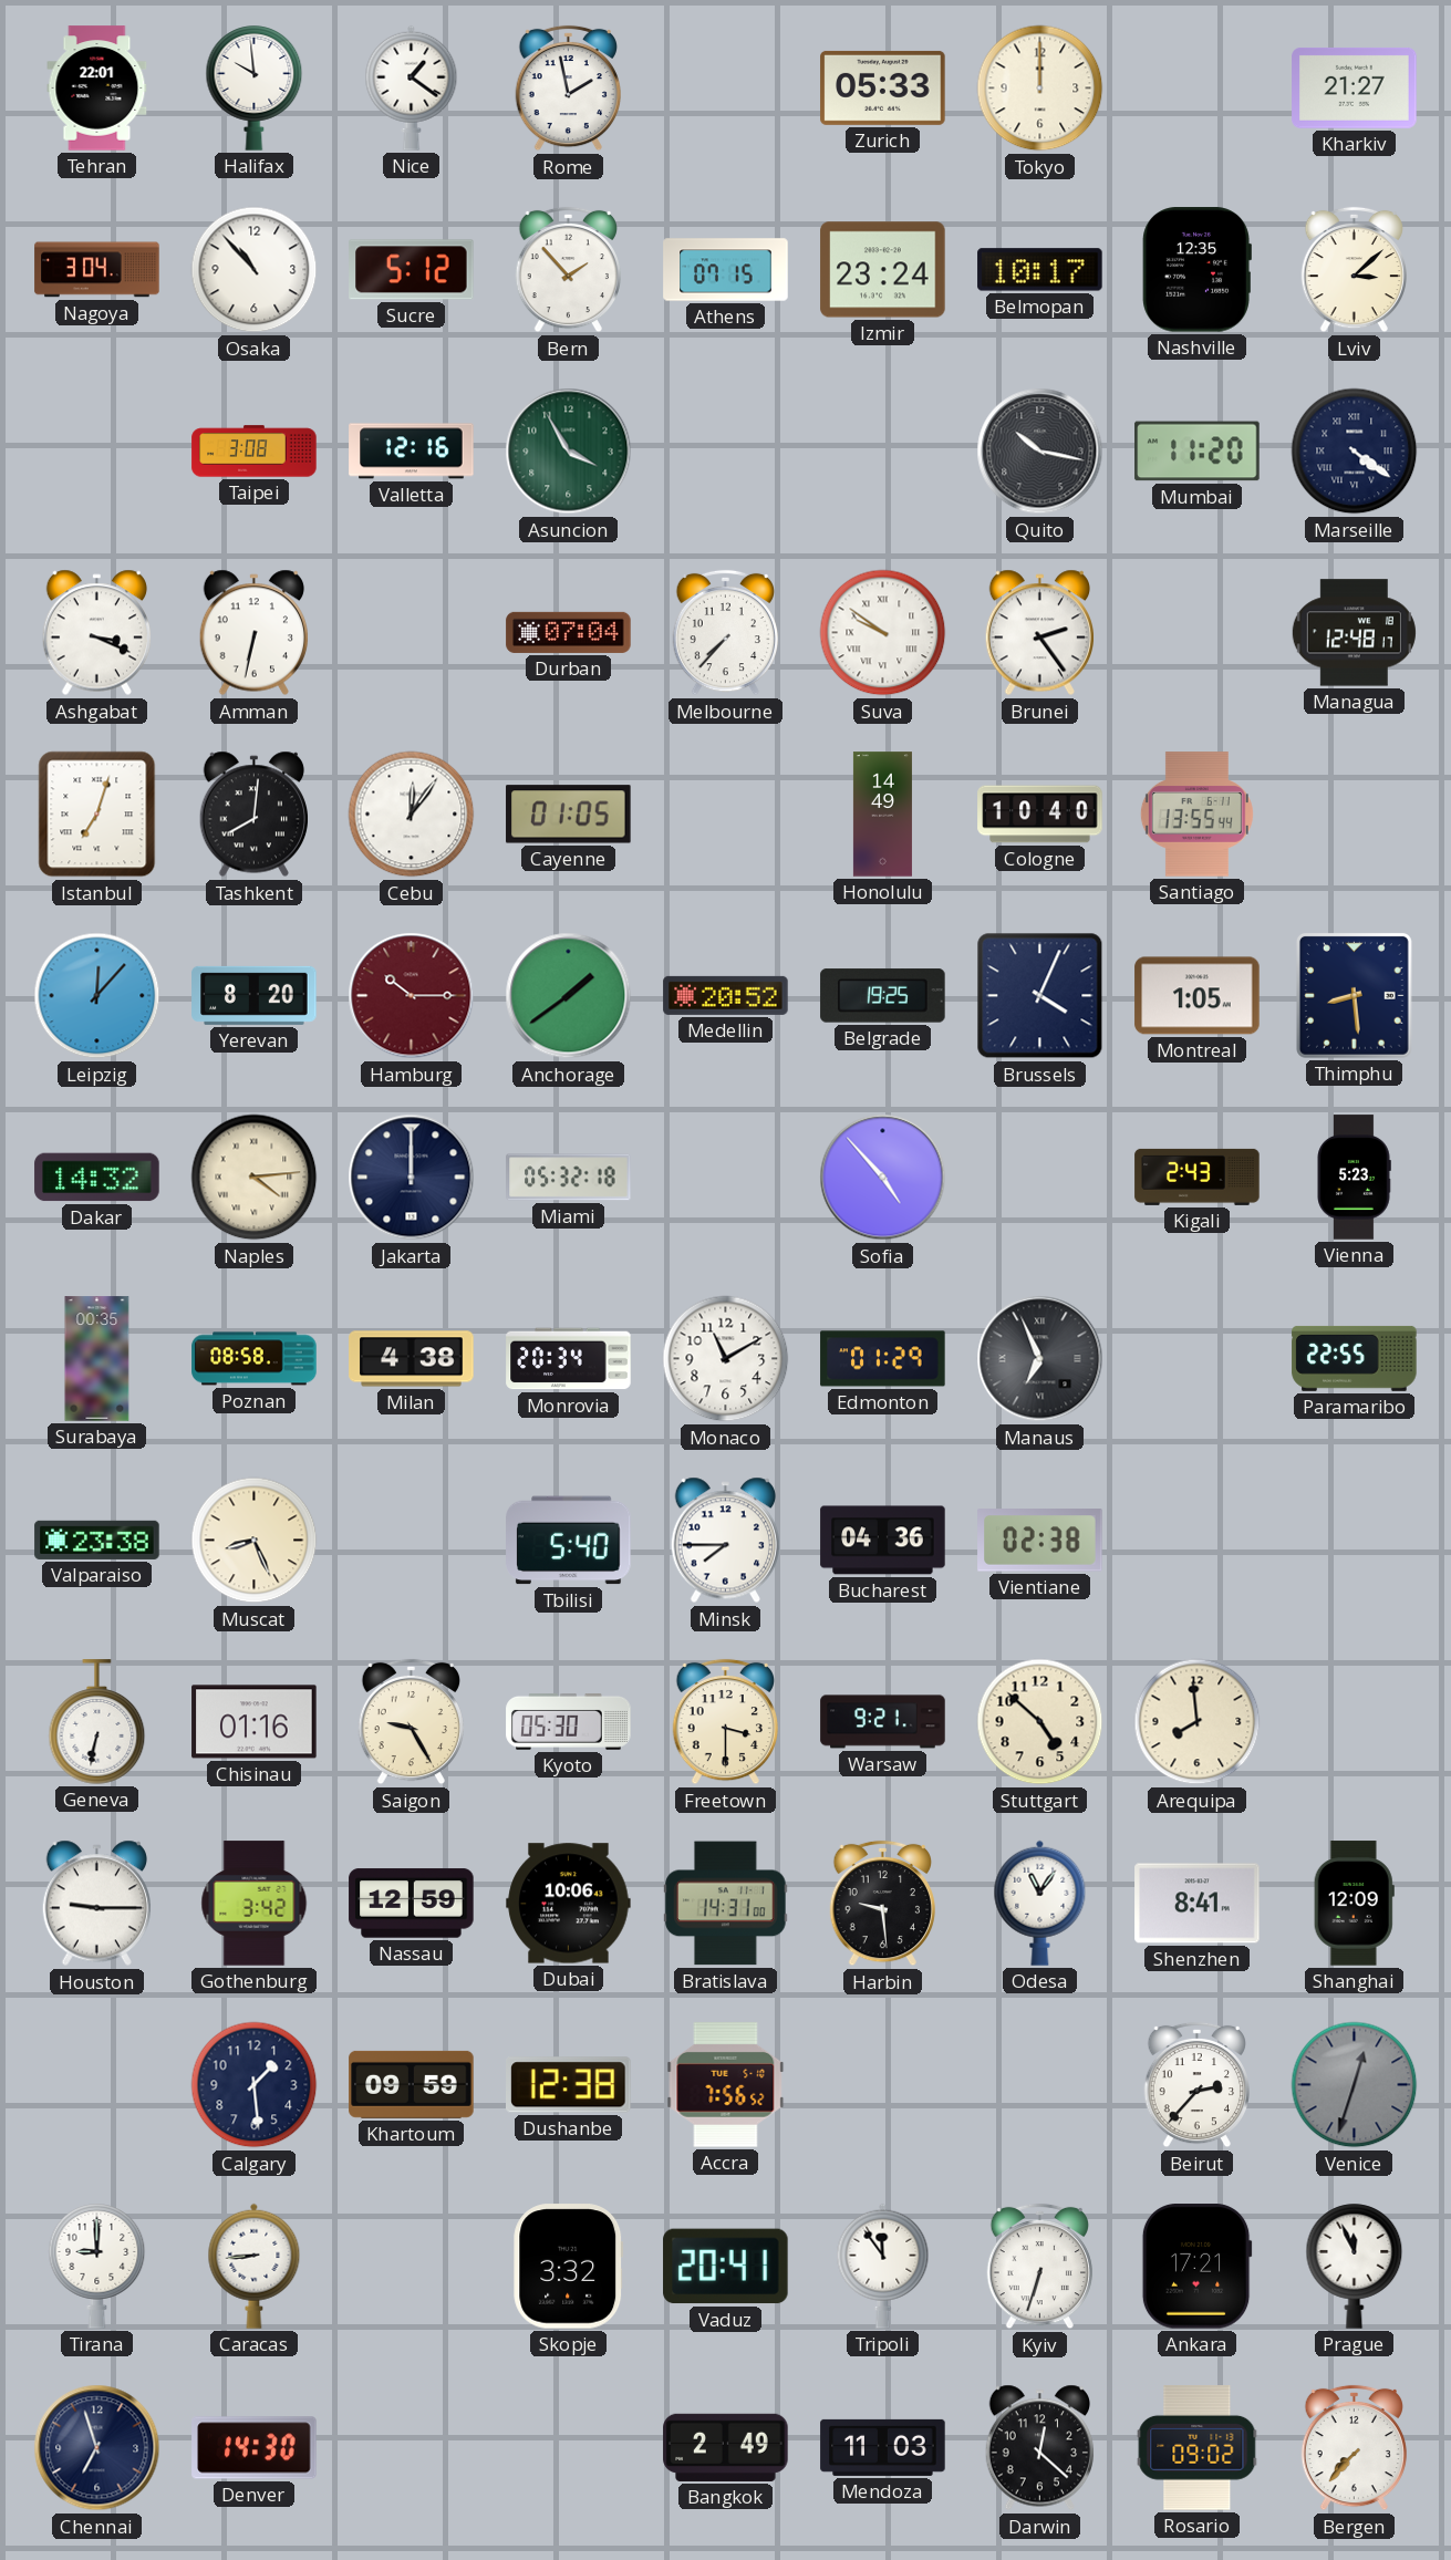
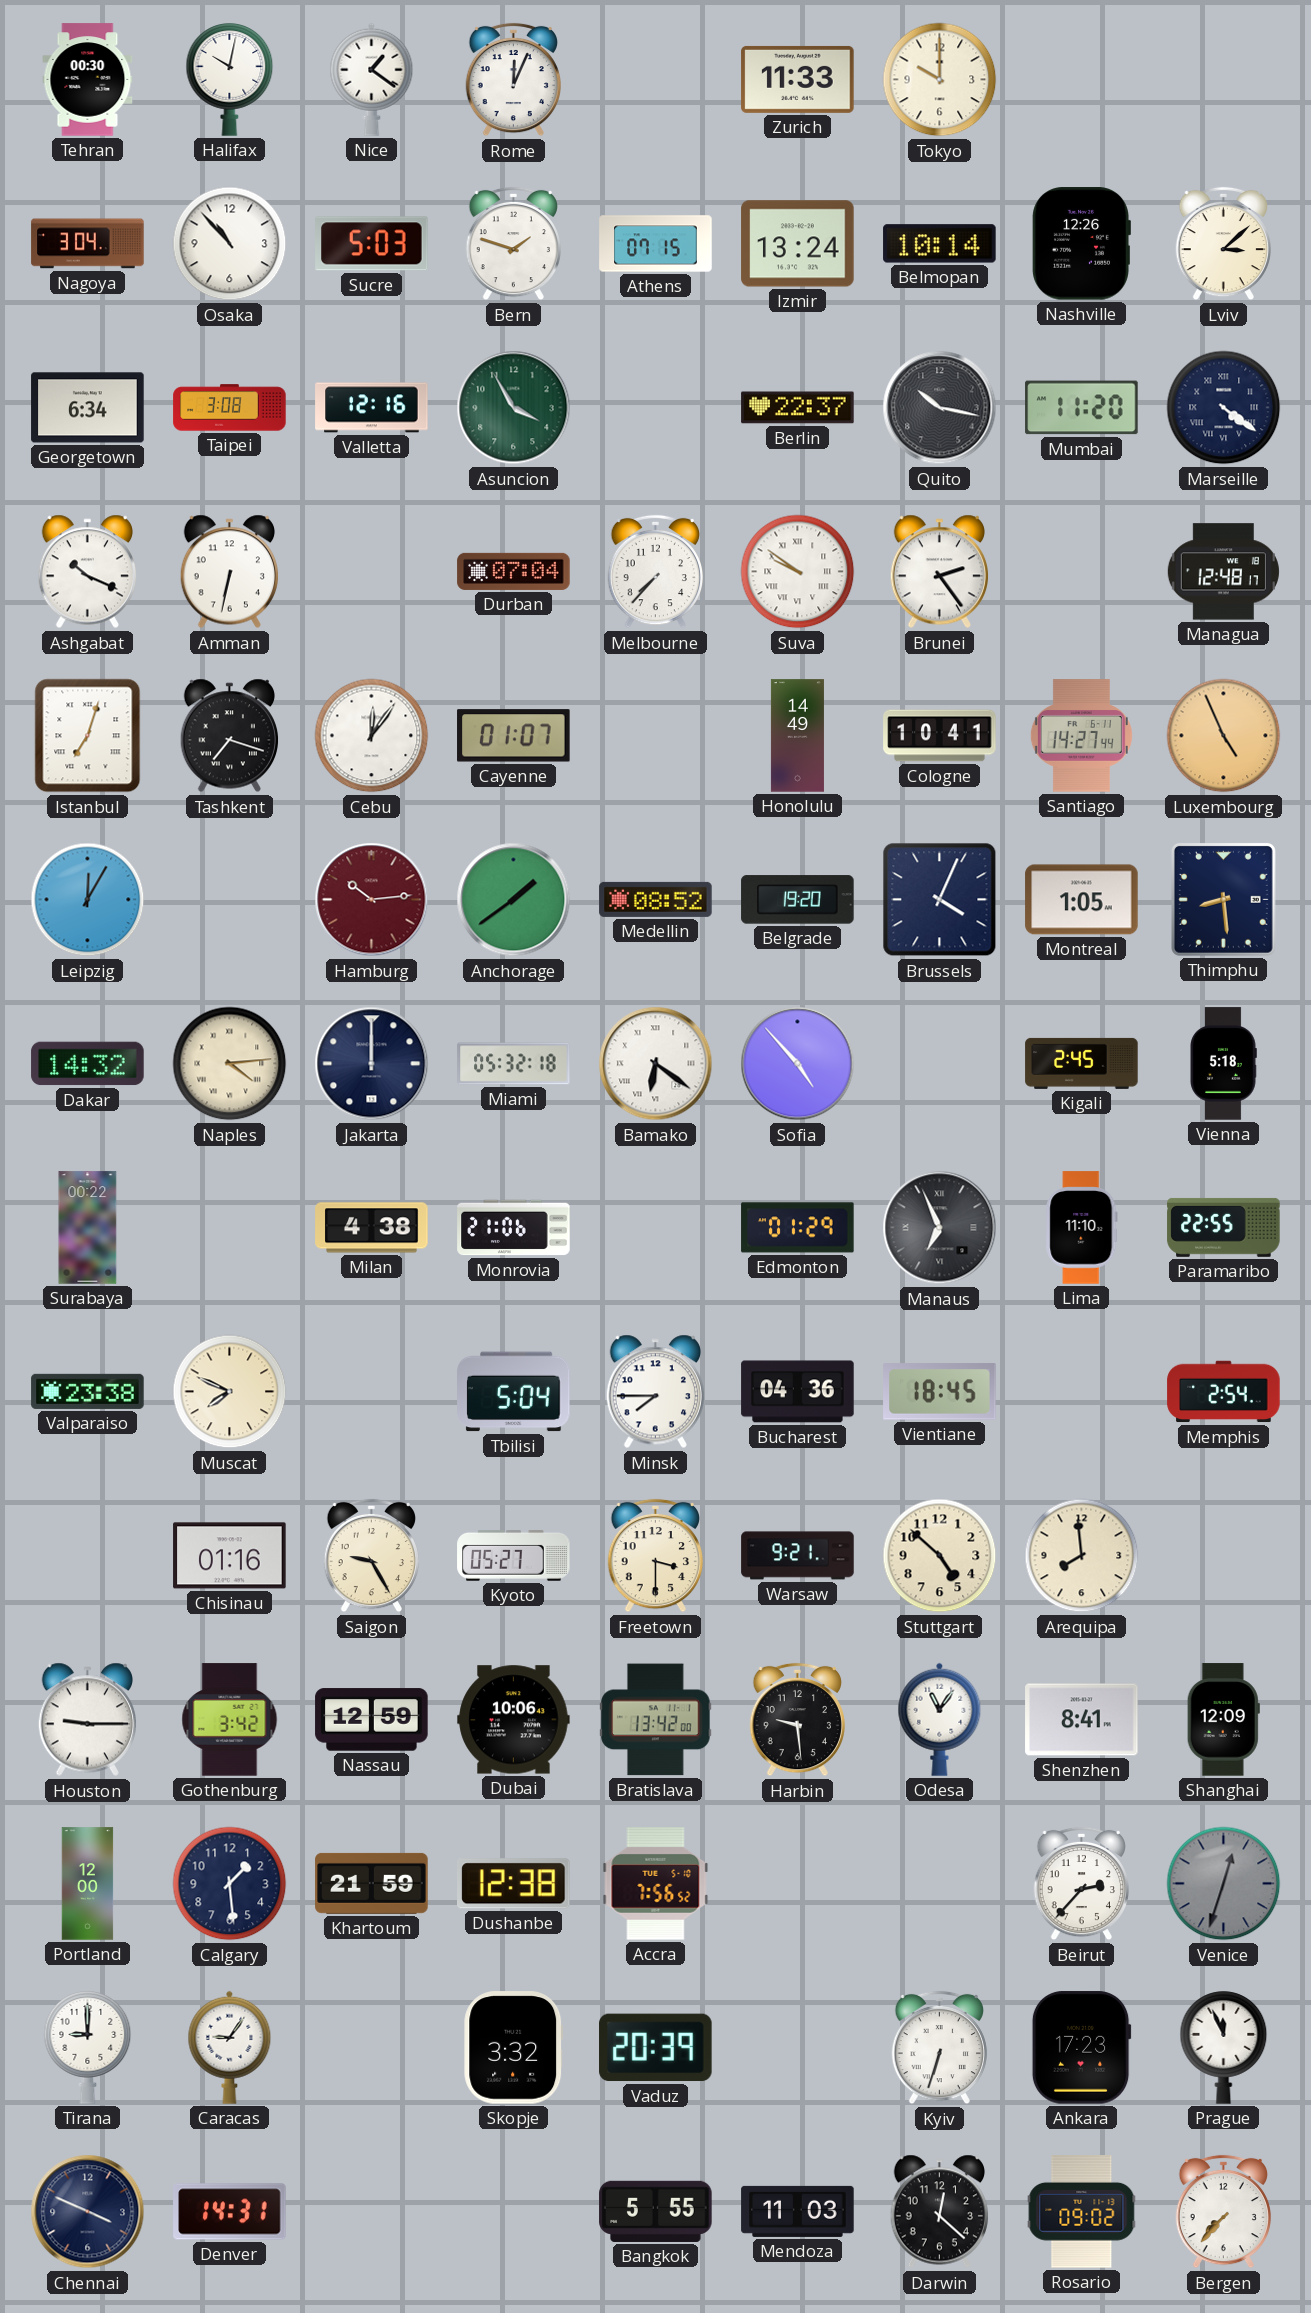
Tehran: 22:01 -> 00:30 (88, 80)
Halifax: 9:59 -> 10:02 (230, 80)
Rome: 1:58 -> 12:04 (513, 80)
Zurich: 05:33 -> 11:33 (798, 79)
Tokyo: 12:00 -> 10:00 (940, 80)
Kharkiv: 21:27 -> none (1355, 87)
Sucre: 5:12 -> 5:03 (372, 244)
Bern: 1:53 -> 1:48 (513, 244)
Izmir: 23:24 -> 13:24 (798, 244)
Belmopan: 10:17 -> 10:14 (940, 244)
Nashville: 12:35 -> 12:26 (1081, 244)
Georgetown: none -> 6:34 (88, 408)
Berlin: none -> 22:37 (798, 408)
Ashgabat: 3:19 -> 10:19 (87, 572)
Tashkent: 8:01 -> 7:18 (229, 736)
Cayenne: 01:05 -> 01:07 (514, 736)
Cologne: 10:40 -> 10:41 (940, 736)
Santiago: 13:55 -> 14:27 (1081, 736)
Luxembourg: none -> 4:56 (1224, 736)
Leipzig: 12:07 -> 12:05 (88, 900)
Yerevan: 8:20 -> none (255, 995)
Hamburg: 10:15 -> 10:14 (372, 900)
Medellin: 20:52 -> 08:52 (656, 899)
Belgrade: 19:25 -> 19:20 (798, 900)
Bamako: none -> 6:21 (656, 1064)
Kigali: 2:43 -> 2:45 (1082, 1063)
Vienna: 5:23 -> 5:18 (1223, 1064)
Surabaya: 00:35 -> 00:22 (88, 1228)
Poznan: 08:58 -> none (255, 1359)
Monrovia: 20:34 -> 21:06 (514, 1228)
Monaco: 11:10 -> none (726, 1359)
Lima: none -> 11:10 (1082, 1228)
Muscat: 8:26 -> 7:49 (230, 1392)
Tbilisi: 5:40 -> 5:04 (514, 1392)
Vientiane: 02:38 -> 18:45 (940, 1392)
Memphis: none -> 2:54 (1224, 1392)
Geneva: 6:32 -> none (97, 1722)
Kyoto: 05:30 -> 05:27 (514, 1555)
Bratislava: 14:31 -> 13:42 (656, 1720)
Portland: none -> 12:00 (88, 1884)
Khartoum: 09:59 -> 21:59 (372, 1883)
Caracas: 8:44 -> 9:06 (230, 2047)
Vaduz: 20:41 -> 20:39 (656, 2048)
Tripoli: 11:54 -> none (883, 2266)
Ankara: 17:21 -> 17:23 (1081, 2048)
Chennai: 6:57 -> 3:49 (88, 2212)
Denver: 14:30 -> 14:31 (230, 2212)
Bangkok: 2:49 -> 5:55 (656, 2211)
